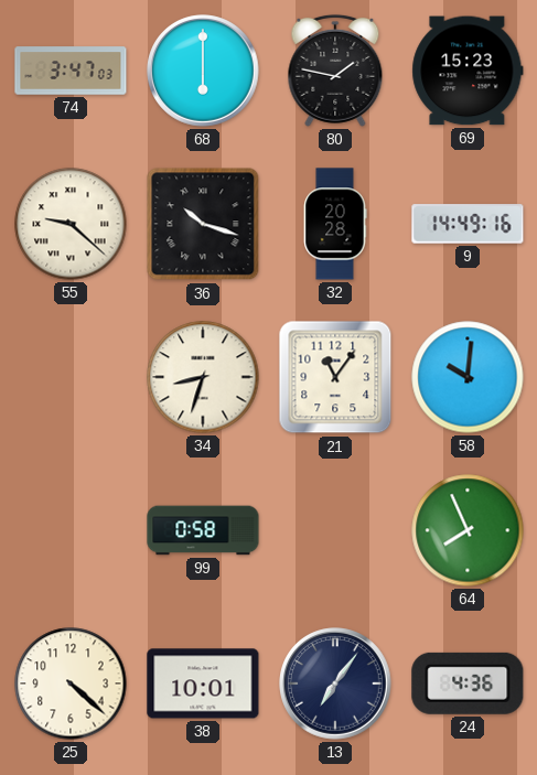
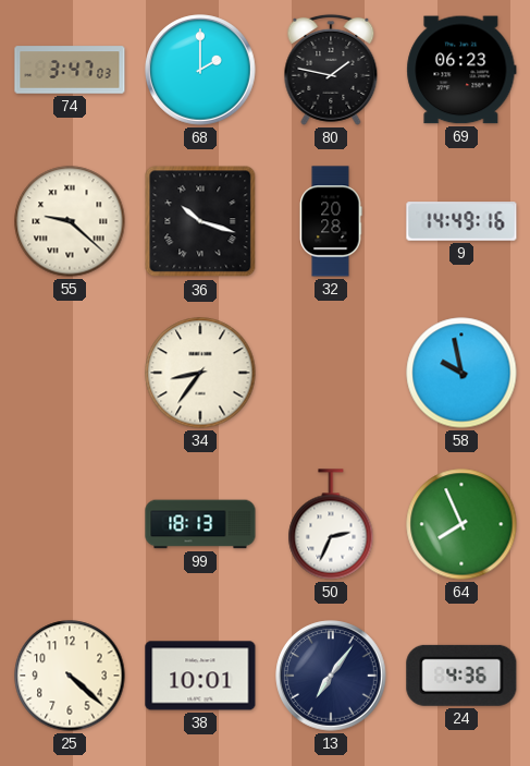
68: 6:00 -> 2:00 (200, 70)
69: 15:23 -> 06:23 (461, 70)
34: 8:33 -> 8:36 (200, 373)
21: 11:06 -> none (335, 377)
58: 10:01 -> 9:58 (461, 373)
99: 0:58 -> 18:13 (200, 524)
50: none -> 2:34 (331, 524)
